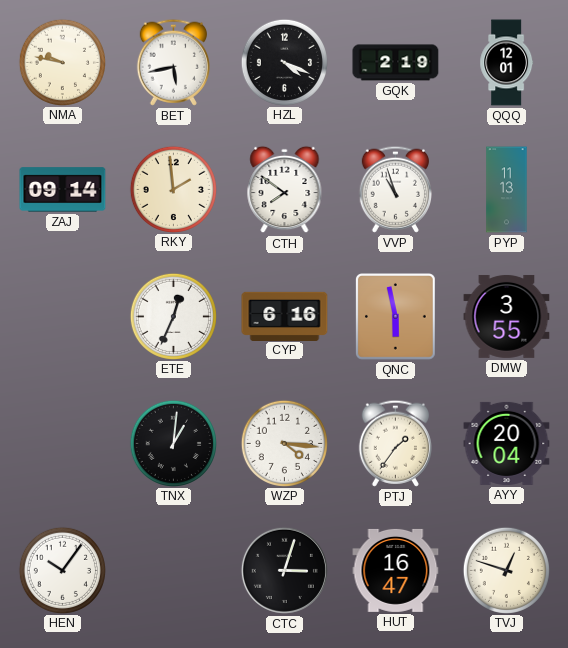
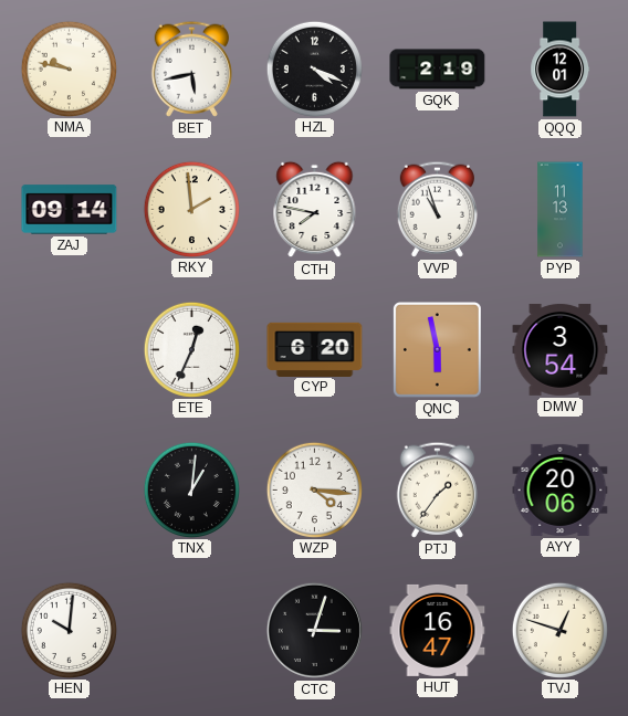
CTH: 7:51 -> 7:47 (315, 210)
CYP: 6:16 -> 6:20 (315, 349)
DMW: 3:55 -> 3:54 (561, 349)
AYY: 20:04 -> 20:06 (561, 489)
HEN: 10:06 -> 10:01 (69, 630)
